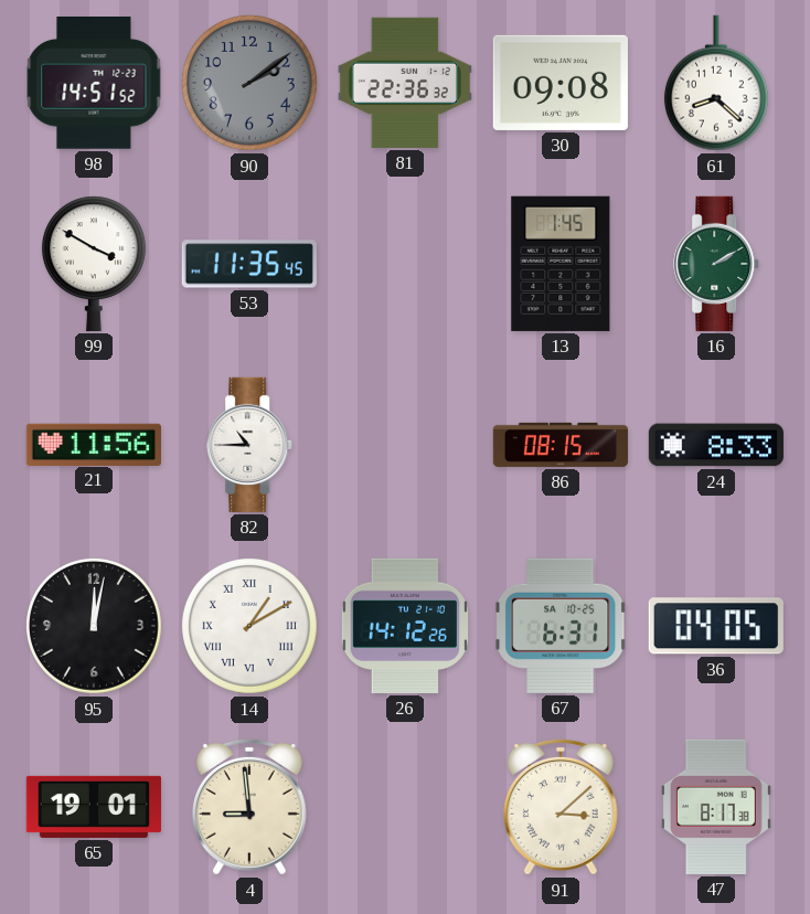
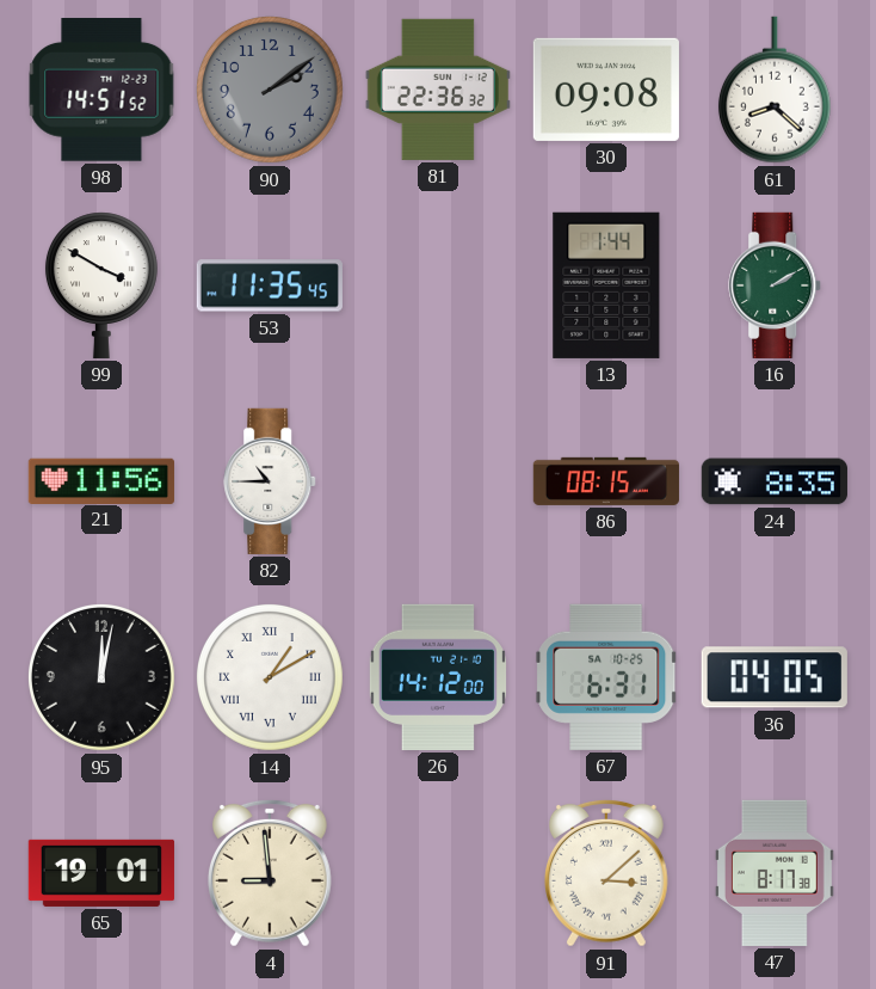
13: 1:45 -> 1:44 (606, 285)
24: 8:33 -> 8:35 (775, 481)
26: 14:12:26 -> 14:12:00 (438, 677)
